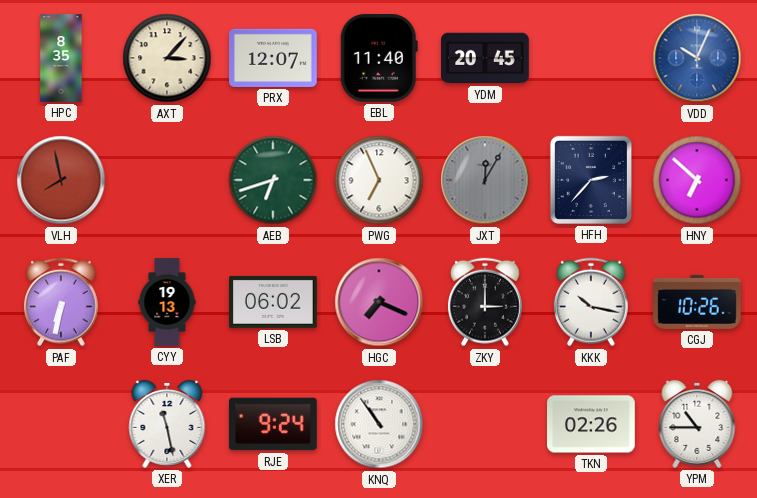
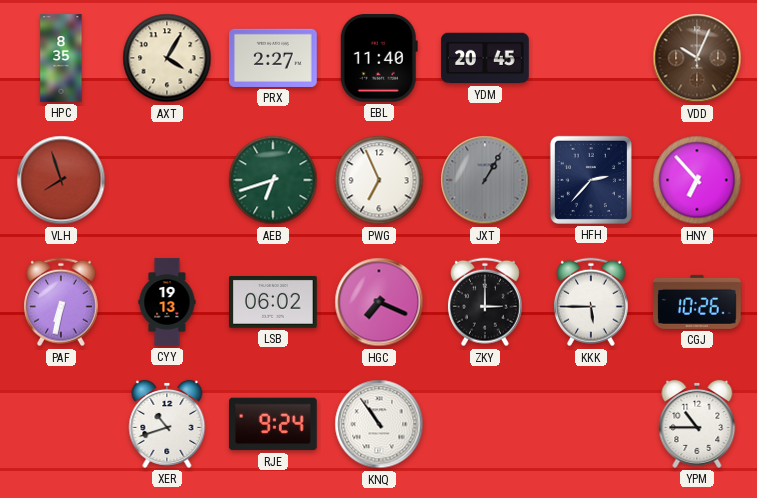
AXT: 3:07 -> 4:05 (167, 58)
PRX: 12:07 -> 2:27 (274, 58)
VDD dial: blue -> brown (697, 58)
VLH: 7:58 -> 7:57 (61, 180)
JXT: 12:05 -> 1:05 (485, 180)
HNY: 6:52 -> 6:53 (697, 180)
KKK: 10:17 -> 5:45 (591, 302)
XER: 11:28 -> 10:42 (167, 424)
TKN: 02:26 -> none (591, 424)
